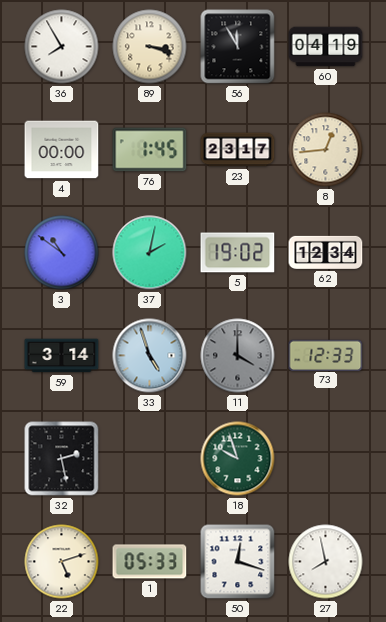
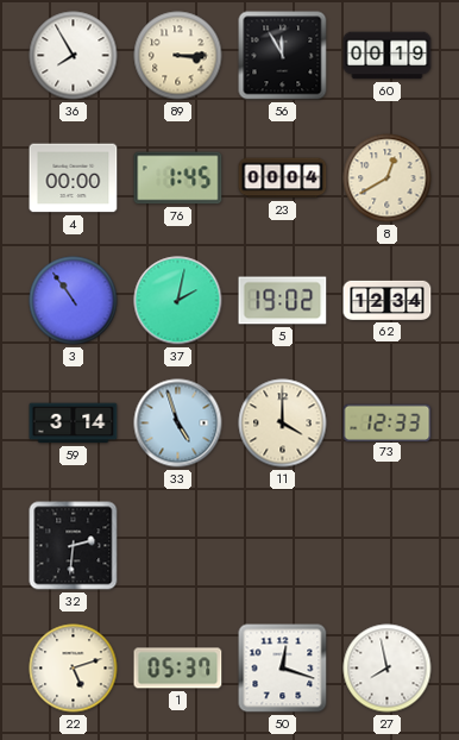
89: 3:18 -> 3:15 (178, 56)
60: 04:19 -> 00:19 (388, 56)
23: 23:17 -> 00:04 (283, 178)
8: 12:44 -> 12:40 (388, 178)
3: 10:51 -> 10:54 (74, 301)
11 dial: grey -> cream (283, 424)
32: 2:28 -> 2:31 (74, 546)
18: 9:57 -> none (238, 459)
1: 05:33 -> 05:37 (178, 669)
